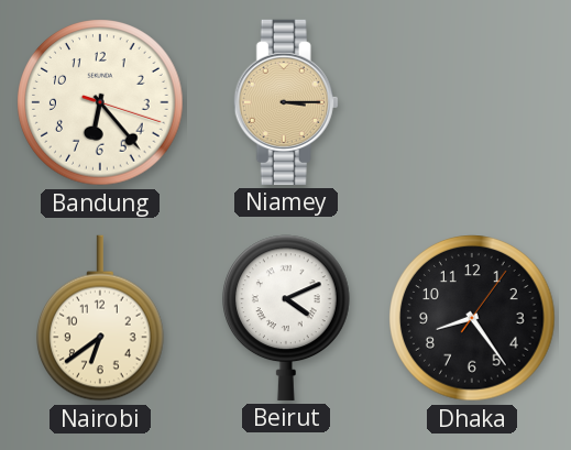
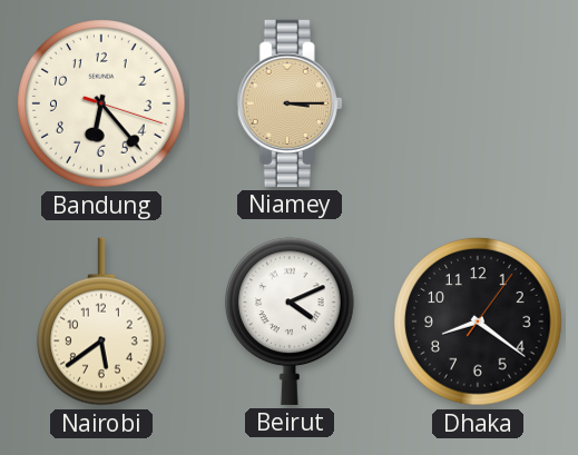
Nairobi: 6:39 -> 5:39 (102, 322)
Dhaka: 8:24 -> 8:21 (478, 322)
